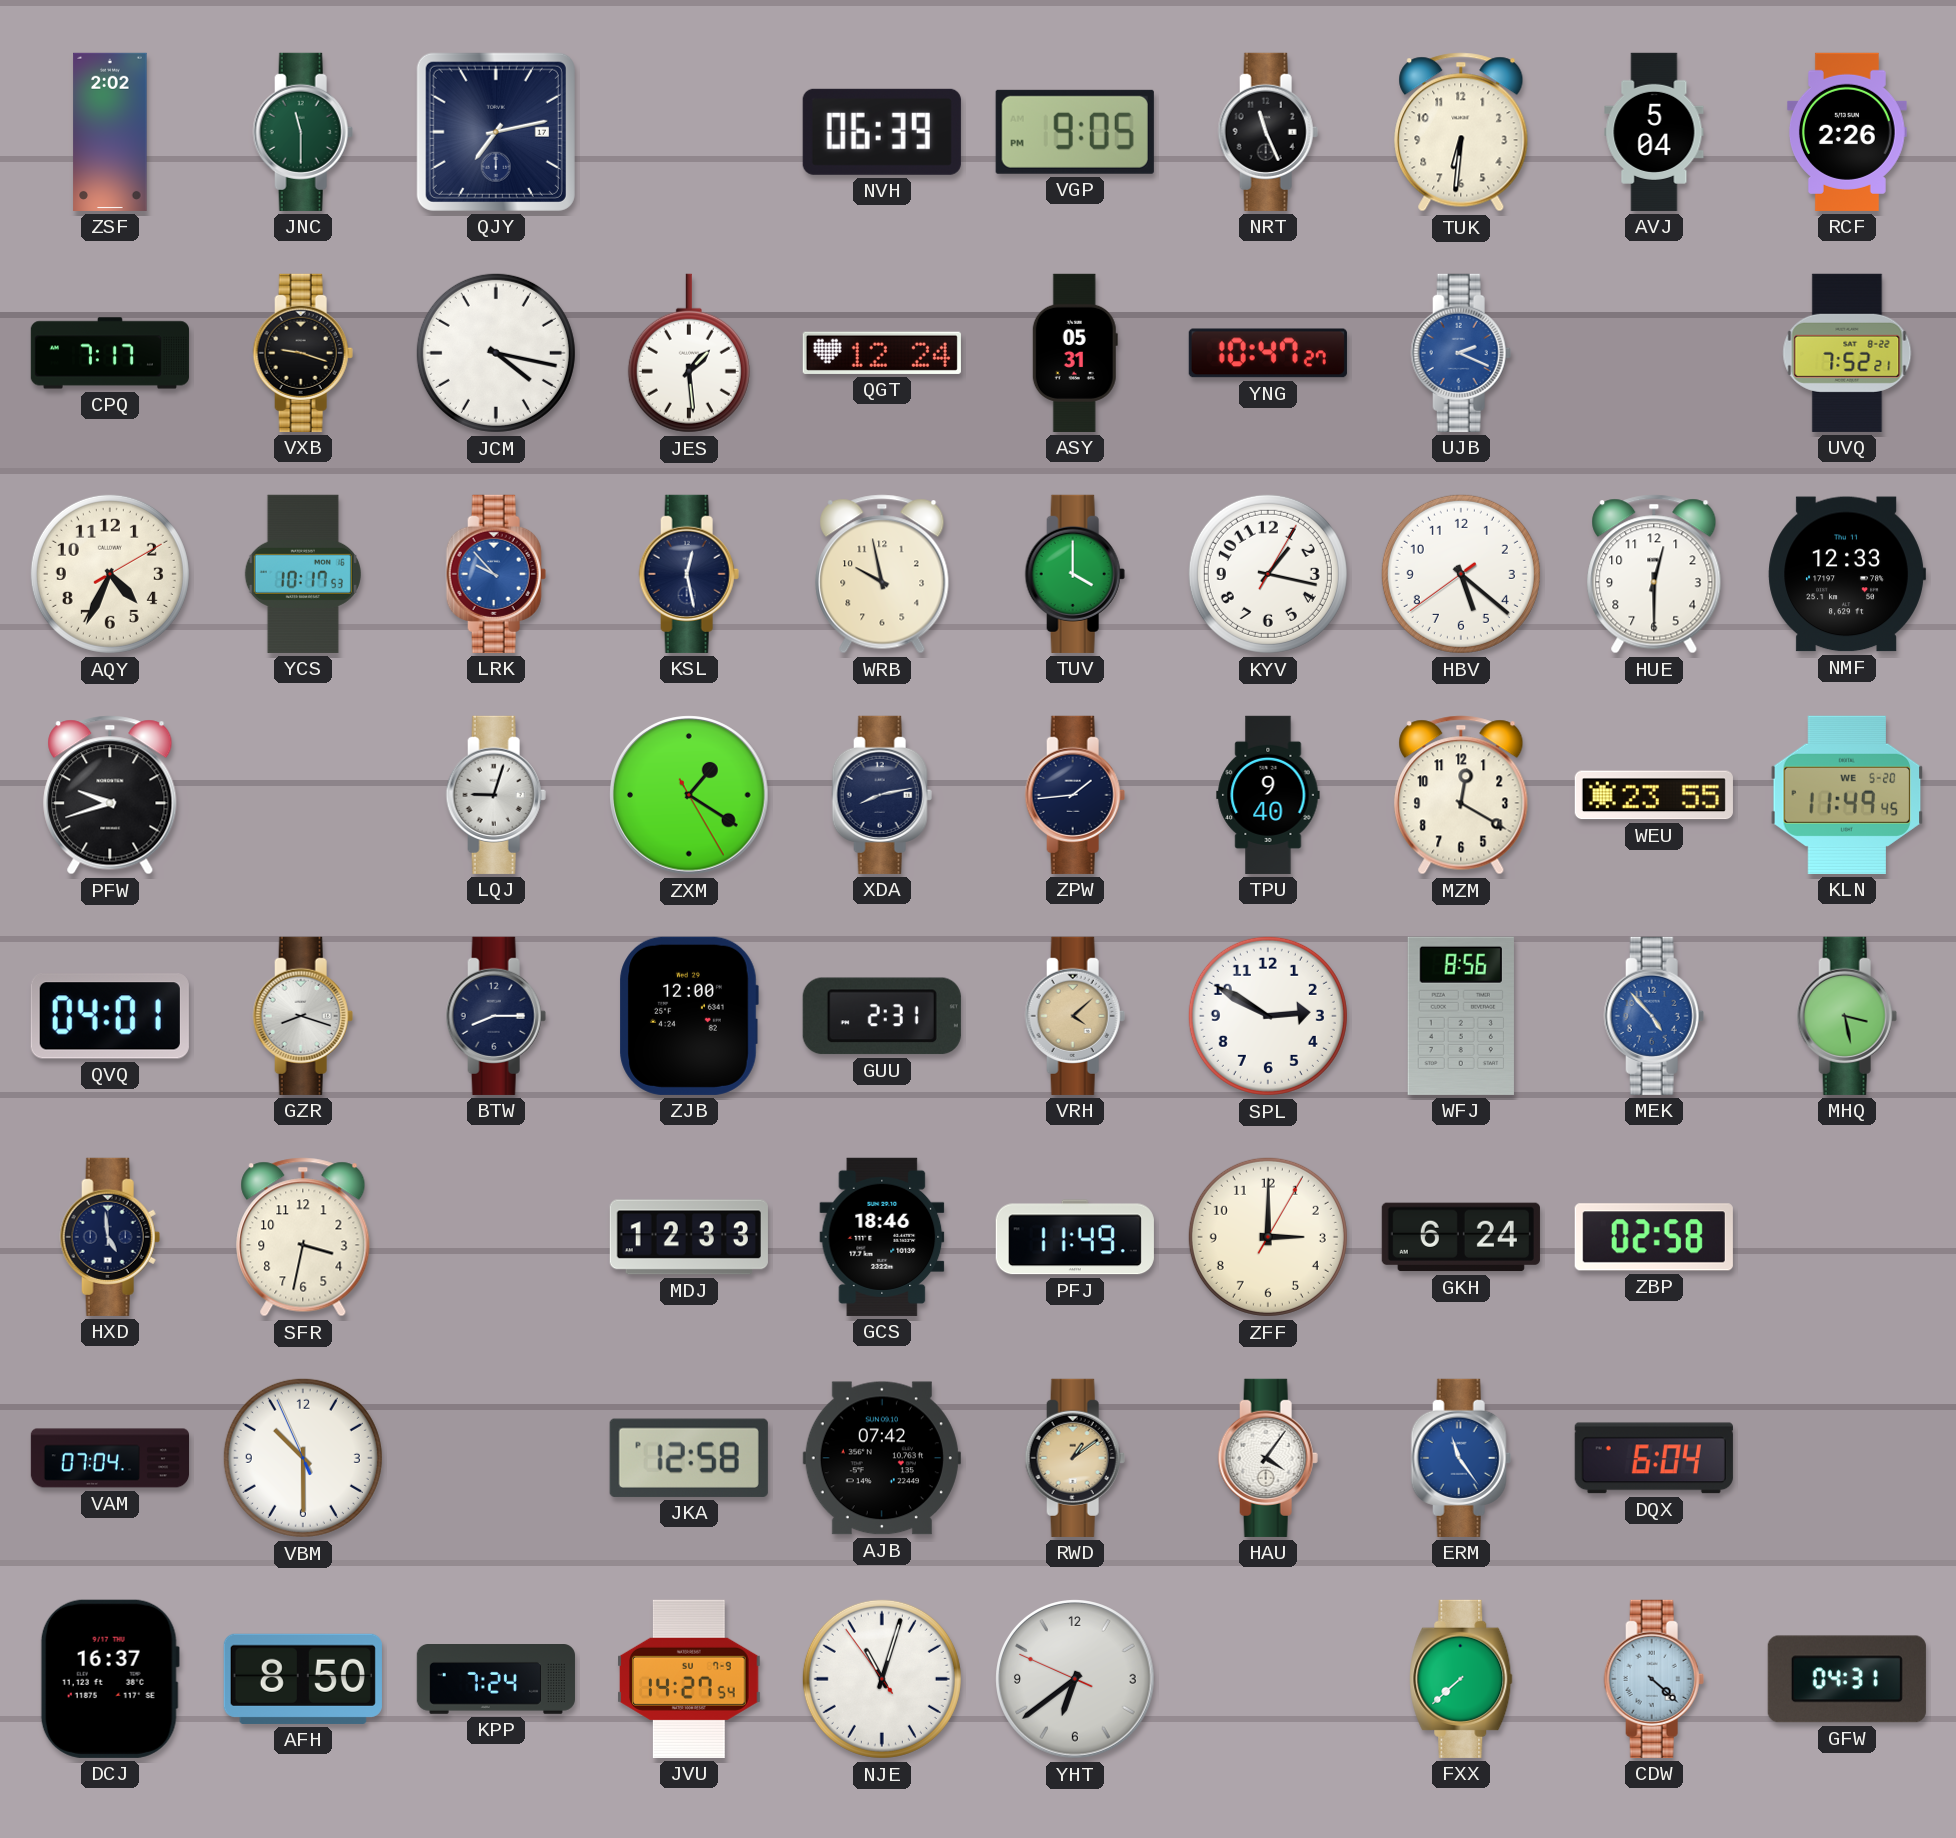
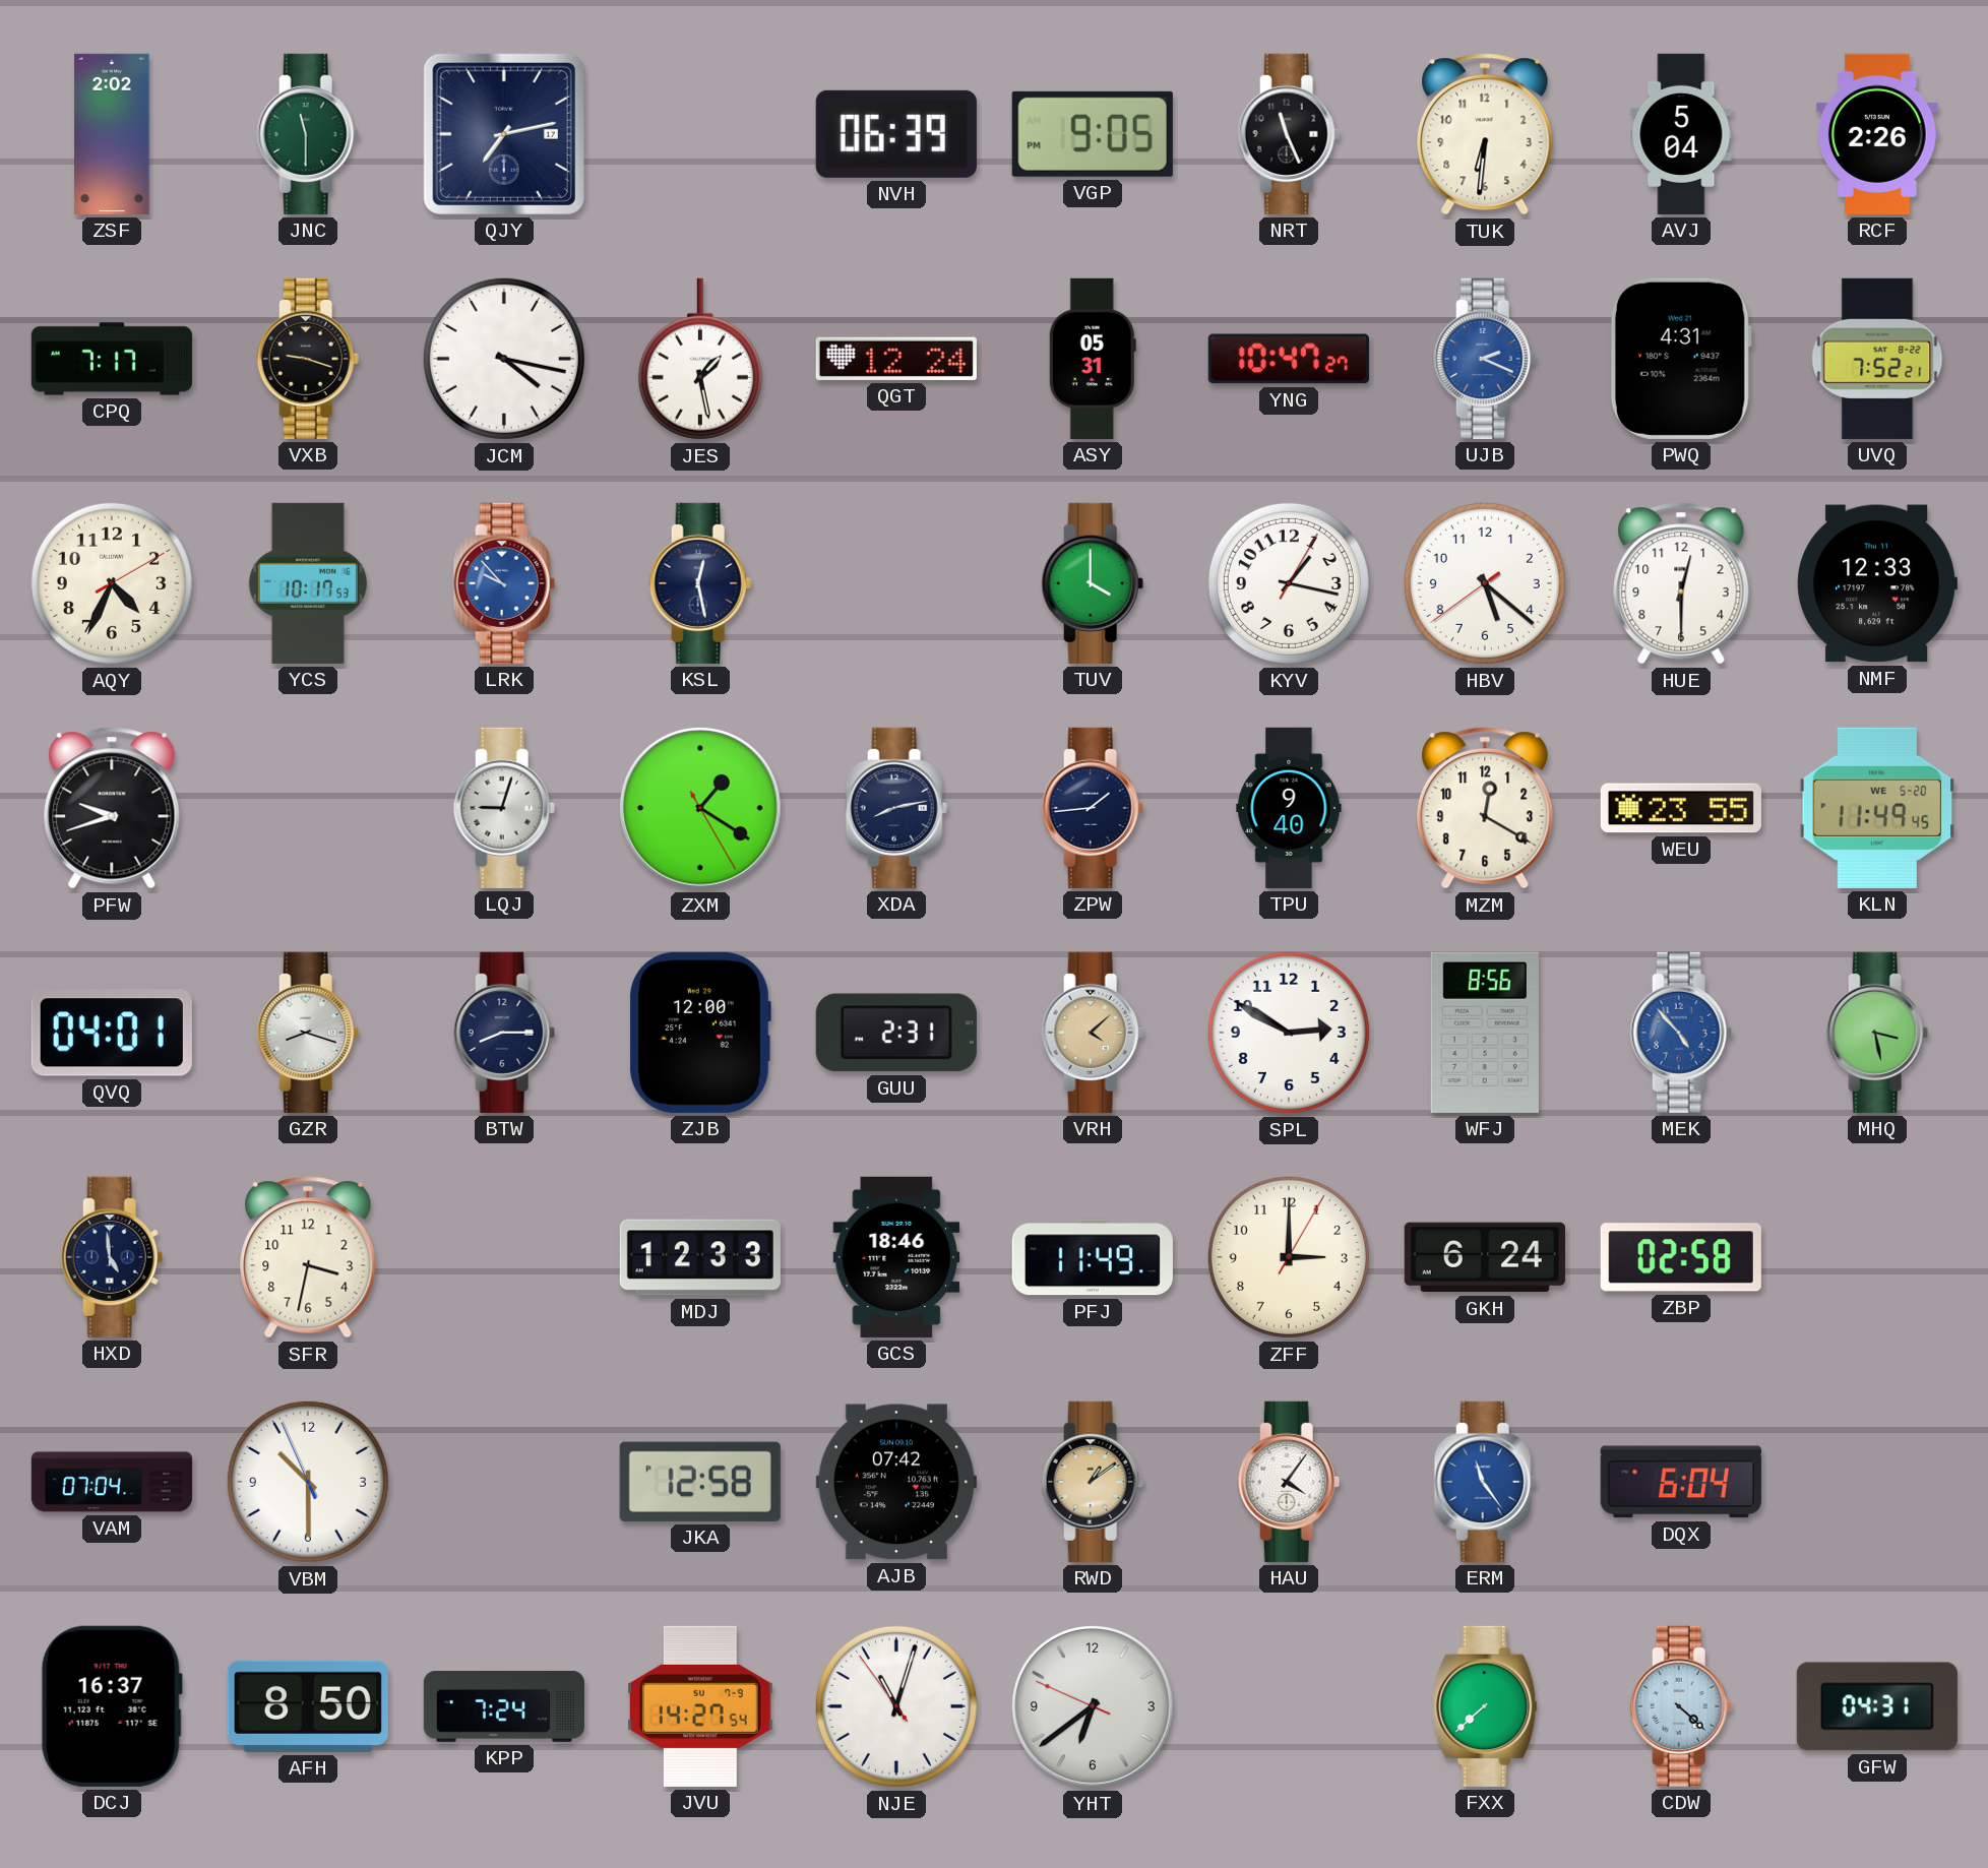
JES: 1:29 -> 1:28 (700, 359)
PWQ: none -> 4:31 (1681, 359)
WRB: 9:58 -> none (882, 574)
